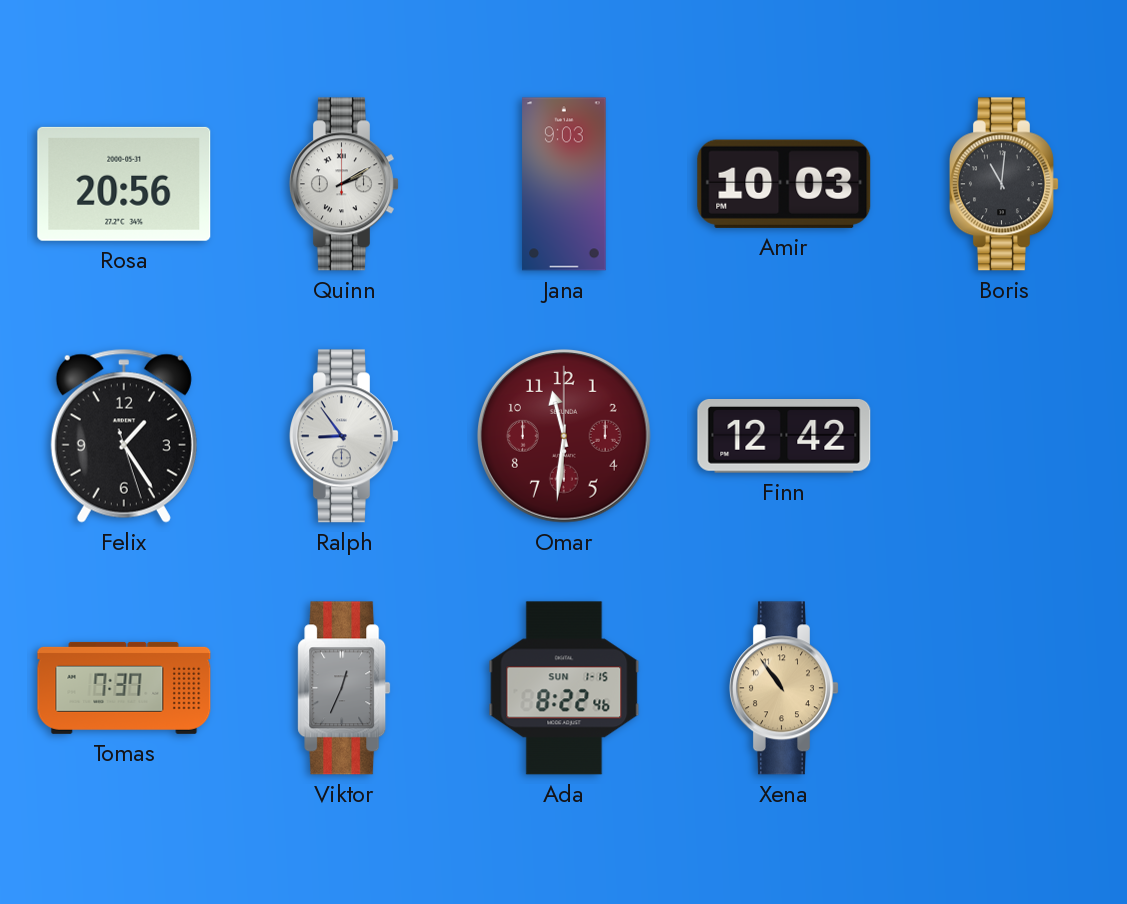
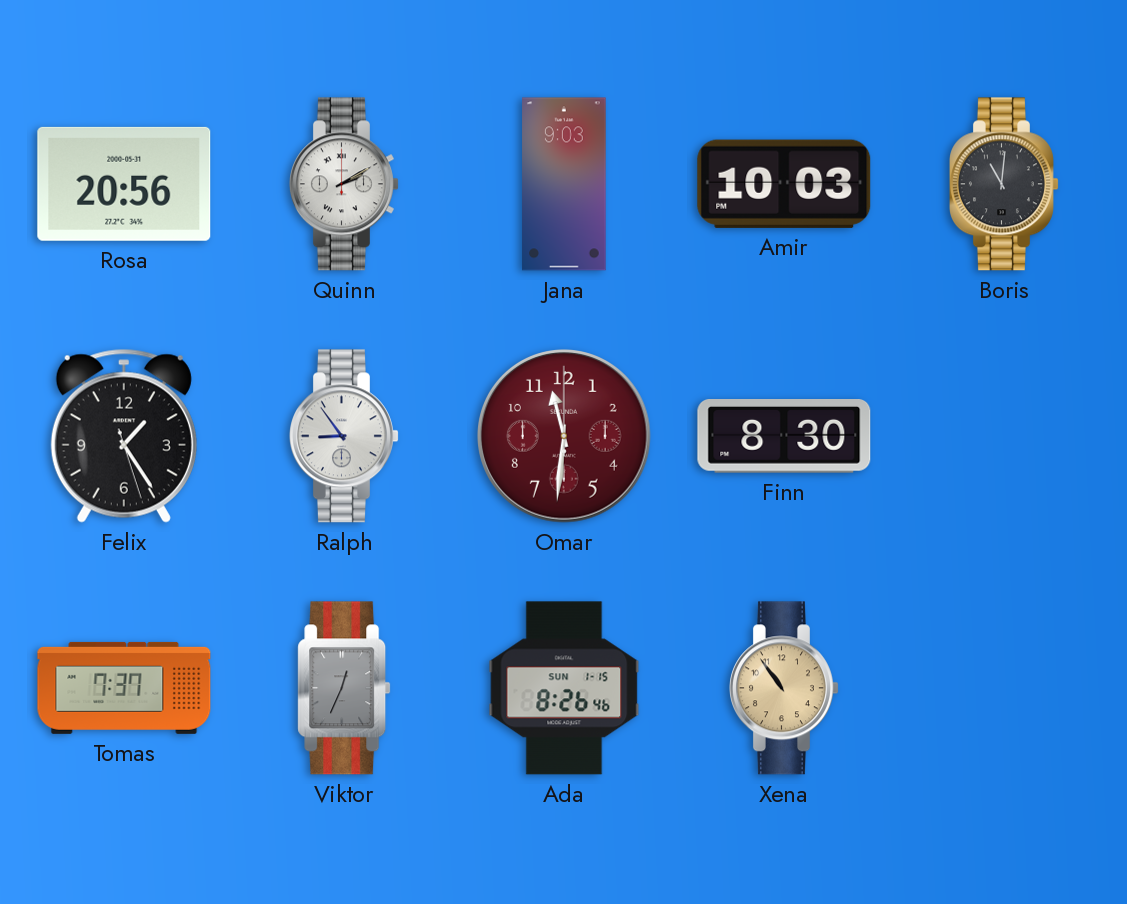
Finn: 12:42 -> 8:30 (784, 437)
Ada: 8:22 -> 8:26 (564, 688)
